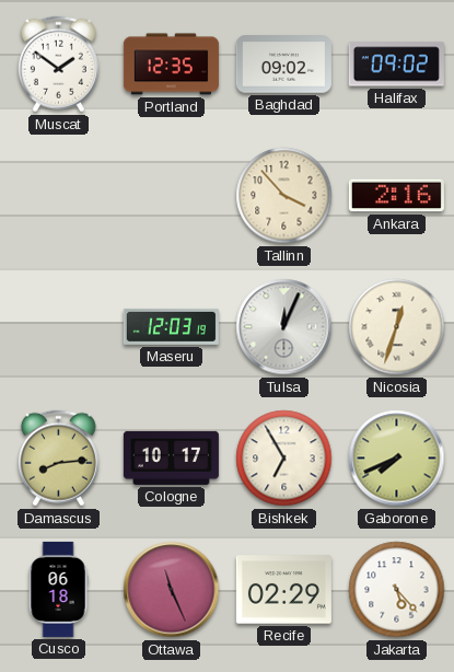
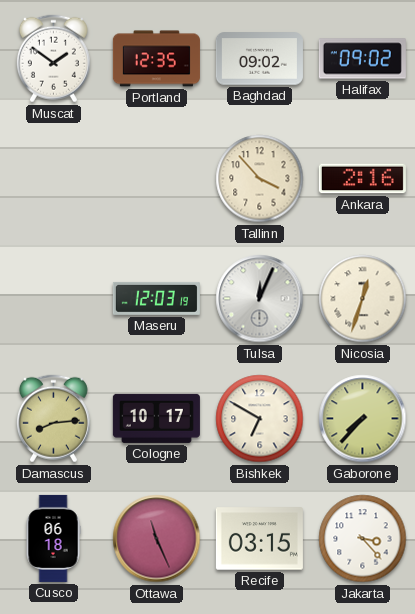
Bishkek: 6:55 -> 6:50 (260, 419)
Gaborone: 7:41 -> 7:37 (363, 419)
Recife: 02:29 -> 03:15 (259, 539)
Jakarta: 5:23 -> 3:23 (363, 539)
